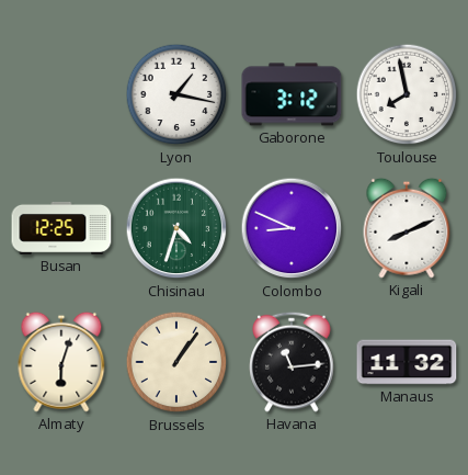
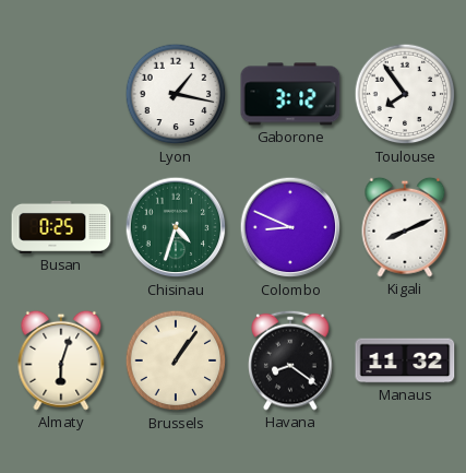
Toulouse: 7:58 -> 7:54 (405, 94)
Busan: 12:25 -> 0:25 (61, 227)
Havana: 11:14 -> 8:21 (290, 360)
